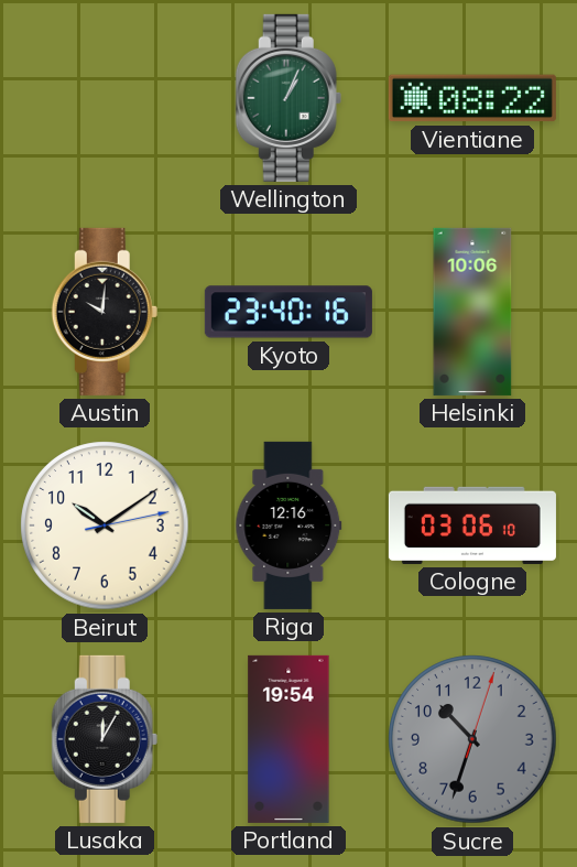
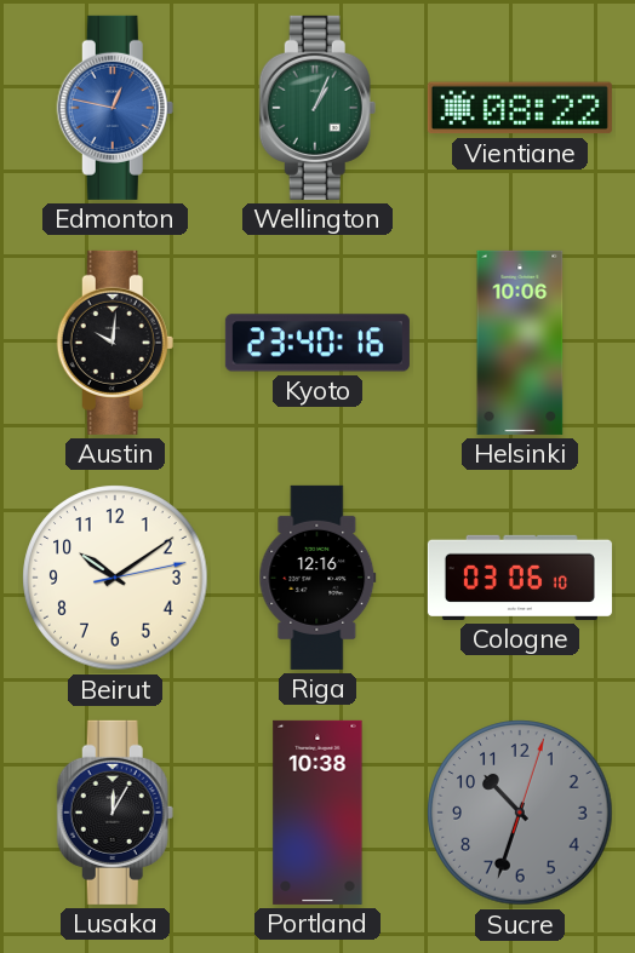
Edmonton: none -> 12:47 (115, 108)
Portland: 19:54 -> 10:38 (317, 813)
